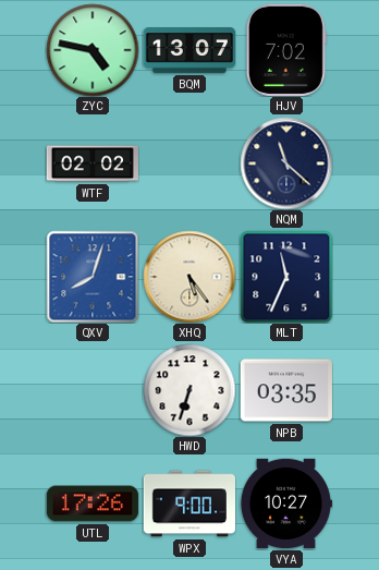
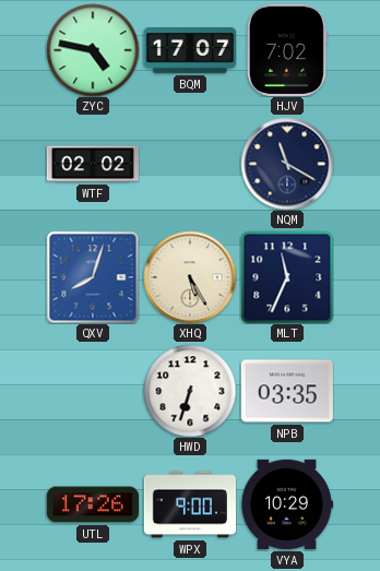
BQM: 13:07 -> 17:07 (189, 51)
NQM: 11:22 -> 11:20 (287, 164)
XHQ: 5:24 -> 5:25 (190, 277)
VYA: 10:27 -> 10:29 (286, 504)
